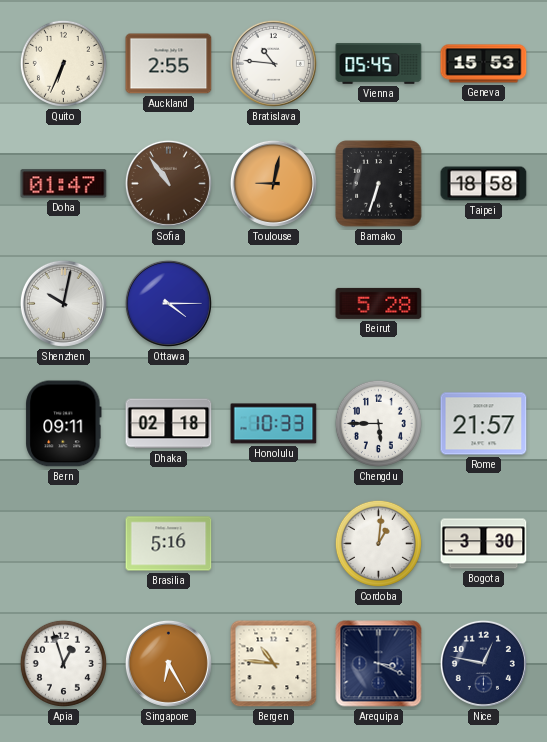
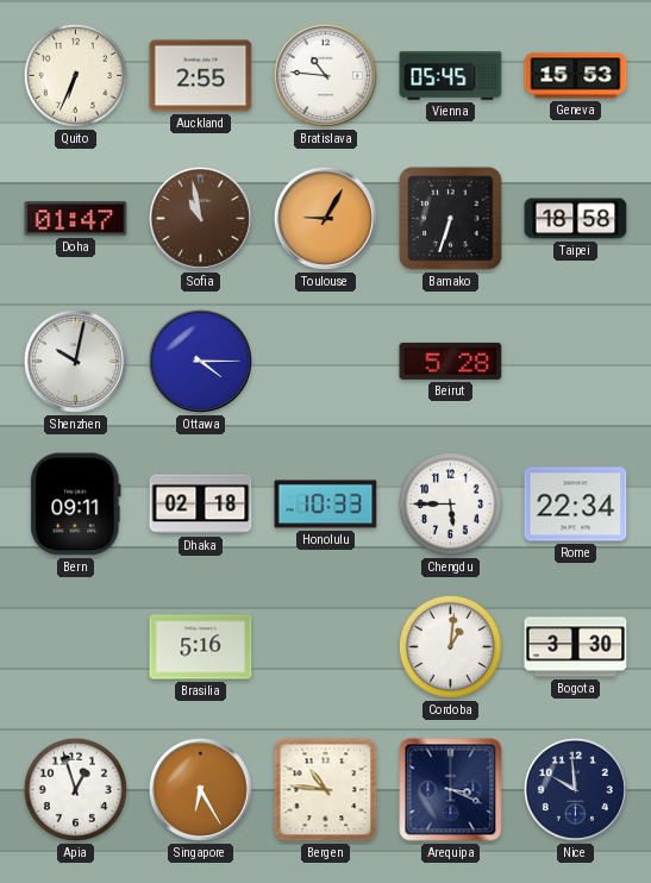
Sofia: 10:54 -> 10:58 (200, 218)
Toulouse: 9:02 -> 9:05 (325, 218)
Rome: 21:57 -> 22:34 (576, 505)
Nice: 12:47 -> 9:59 (575, 789)
